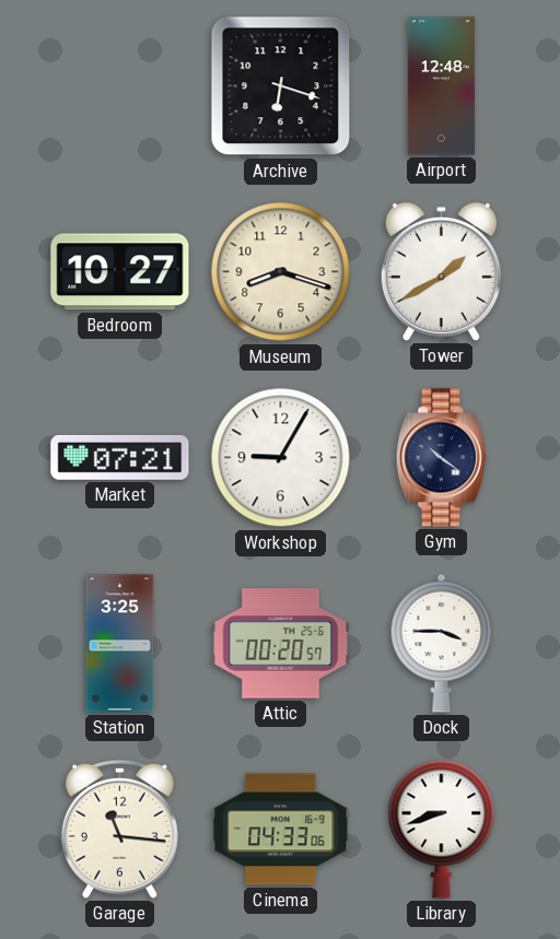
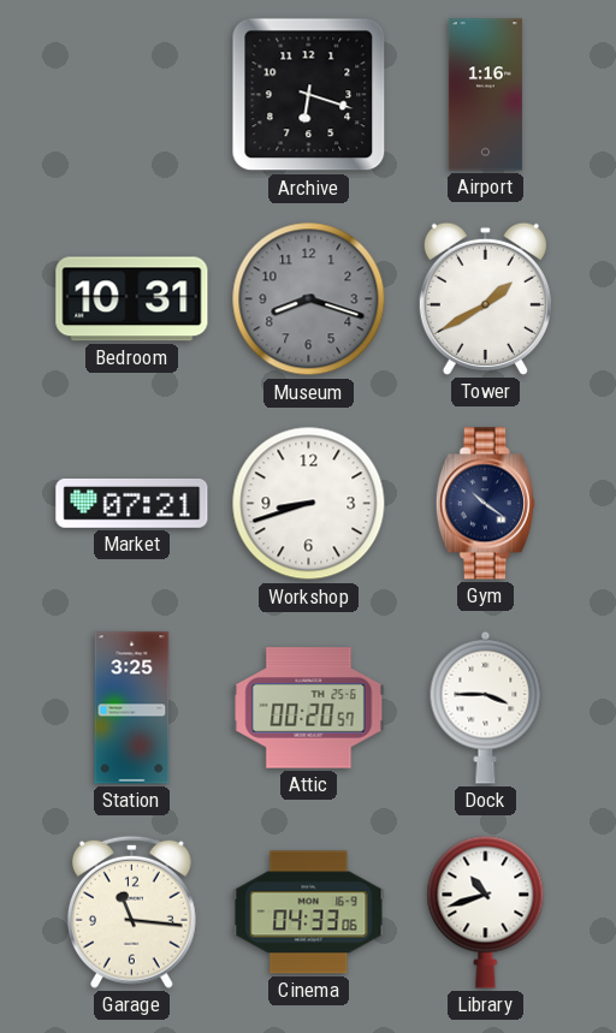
Airport: 12:48 -> 1:16 (485, 95)
Bedroom: 10:27 -> 10:31 (132, 299)
Museum dial: cream -> grey (309, 299)
Workshop: 9:05 -> 8:42 (309, 504)
Library: 8:42 -> 10:42 (486, 912)
